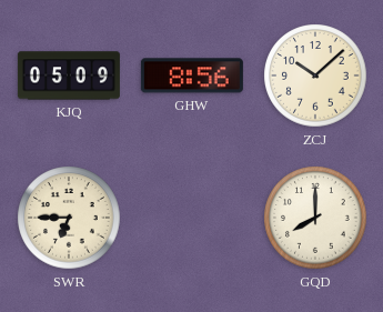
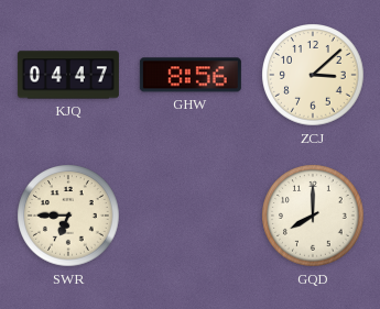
KJQ: 05:09 -> 04:47 (68, 75)
ZCJ: 10:08 -> 3:08 (313, 75)
